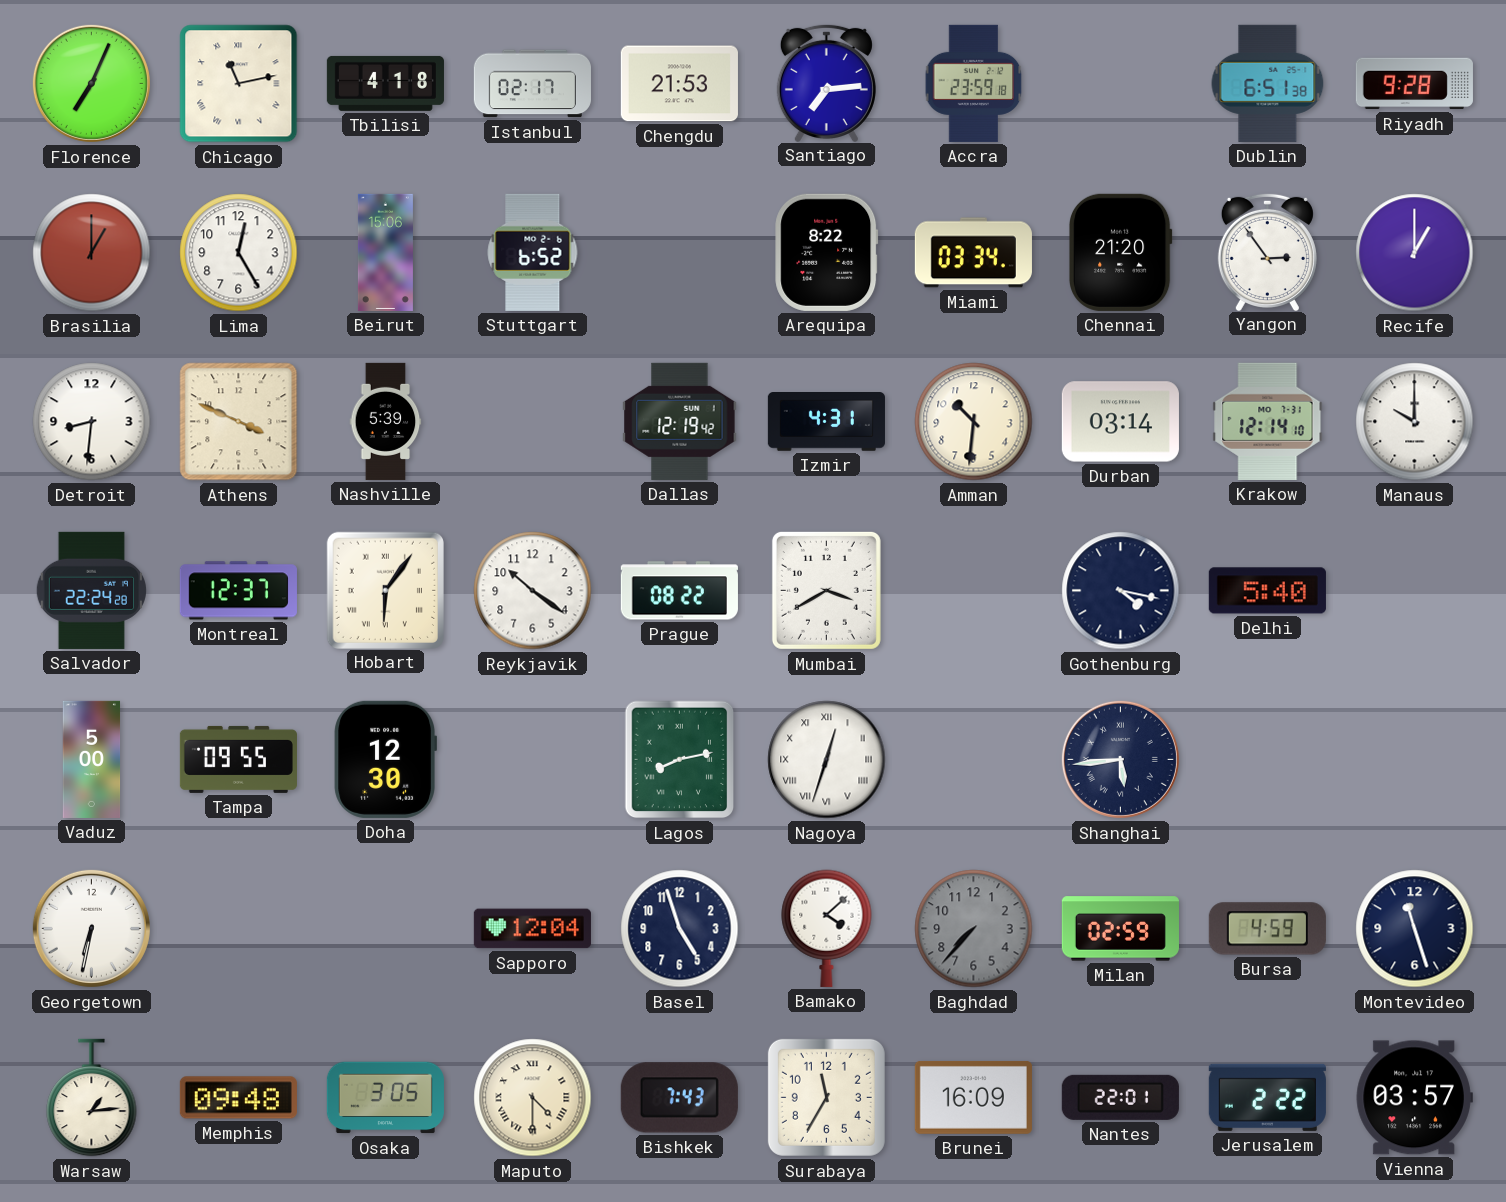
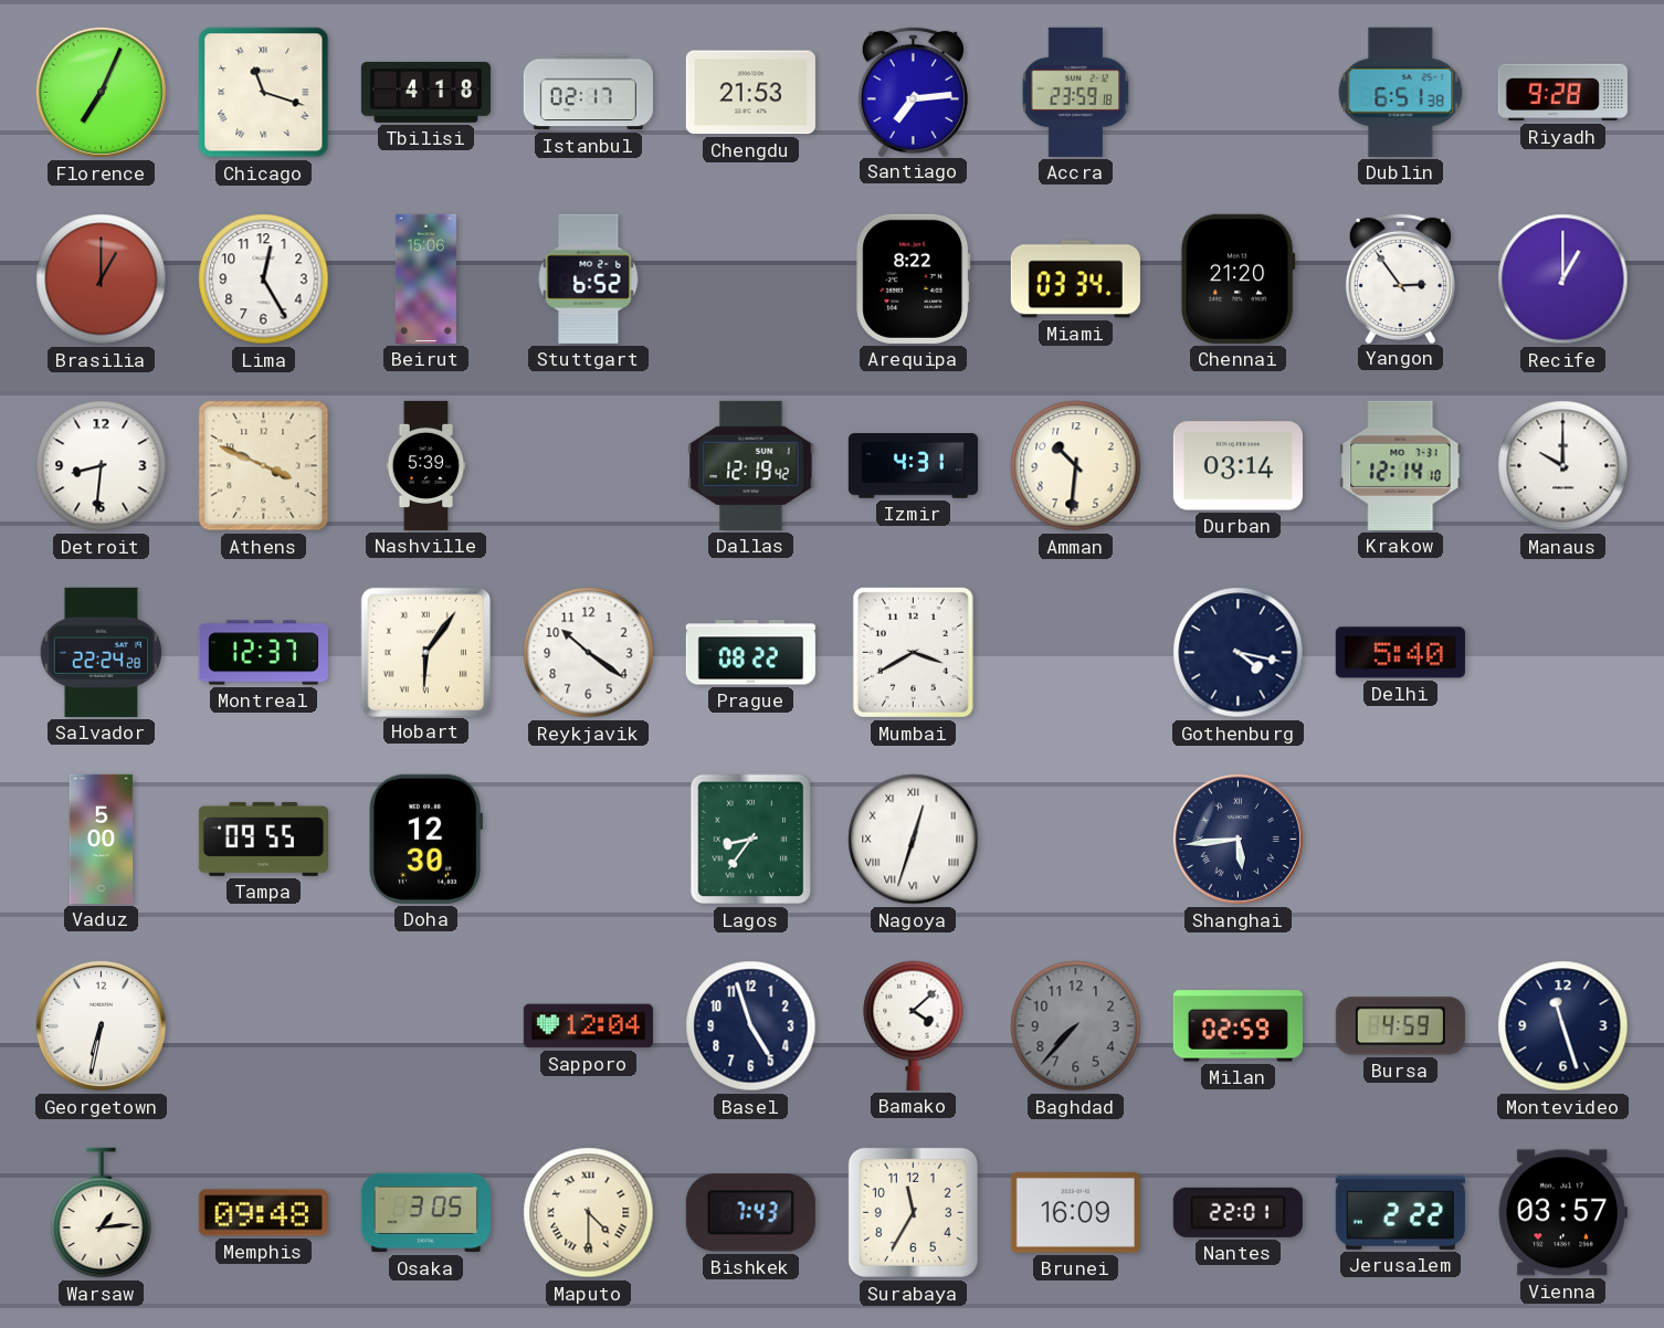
Chicago: 11:13 -> 11:18 (264, 93)
Lagos: 8:13 -> 8:36 (751, 840)
